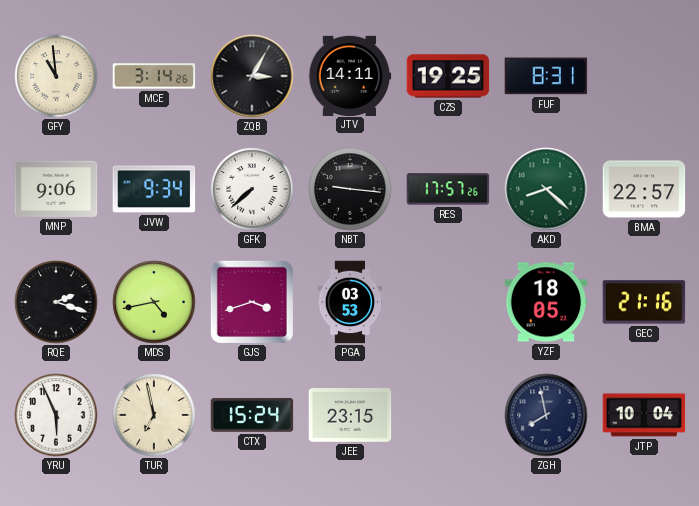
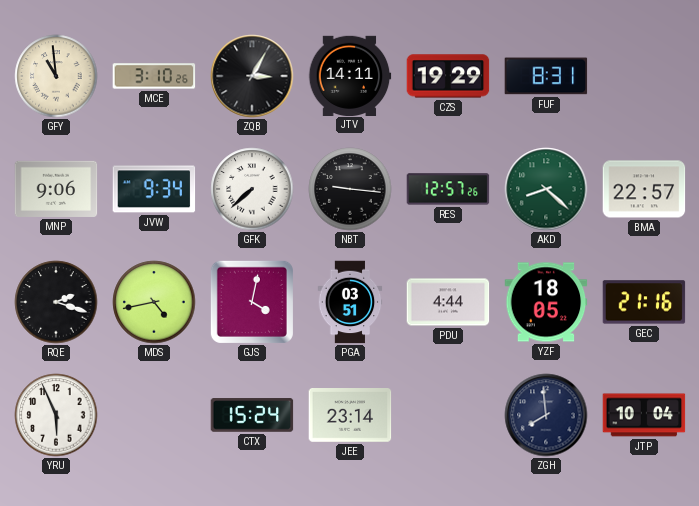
MCE: 3:14 -> 3:10 (154, 76)
CZS: 19:25 -> 19:29 (448, 76)
RES: 17:57 -> 12:57 (448, 189)
GJS: 3:42 -> 4:02 (252, 302)
PGA: 03:53 -> 03:51 (350, 302)
PDU: none -> 4:44 (448, 302)
TUR: 6:58 -> none (154, 415)
JEE: 23:15 -> 23:14 (350, 416)
ZGH: 7:58 -> 7:59 (546, 415)
